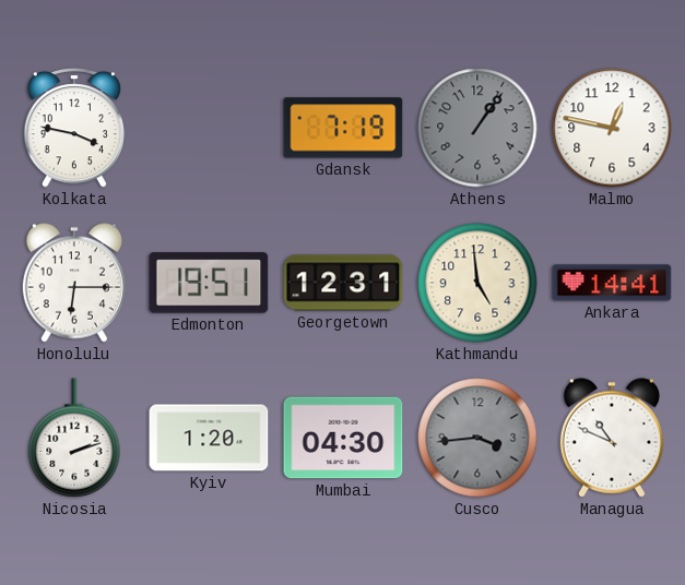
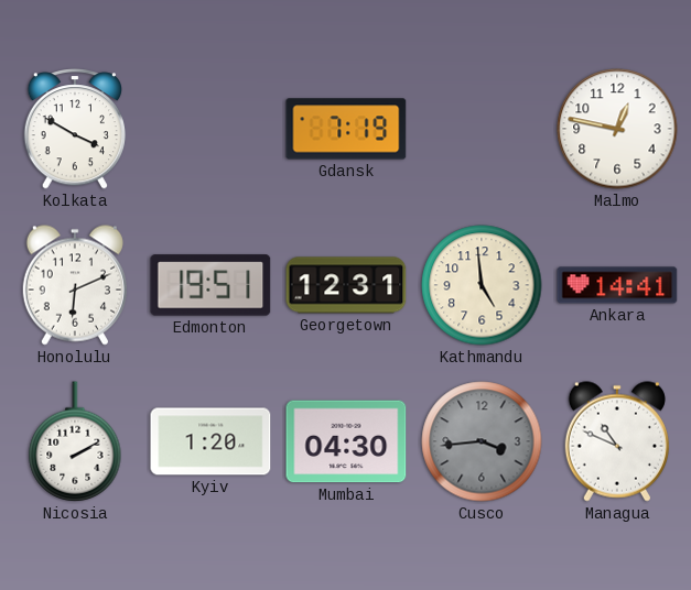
Kolkata: 3:47 -> 3:50 (74, 130)
Athens: 1:06 -> none (477, 128)
Honolulu: 6:15 -> 6:11 (75, 285)
Nicosia: 2:12 -> 2:10 (75, 441)
